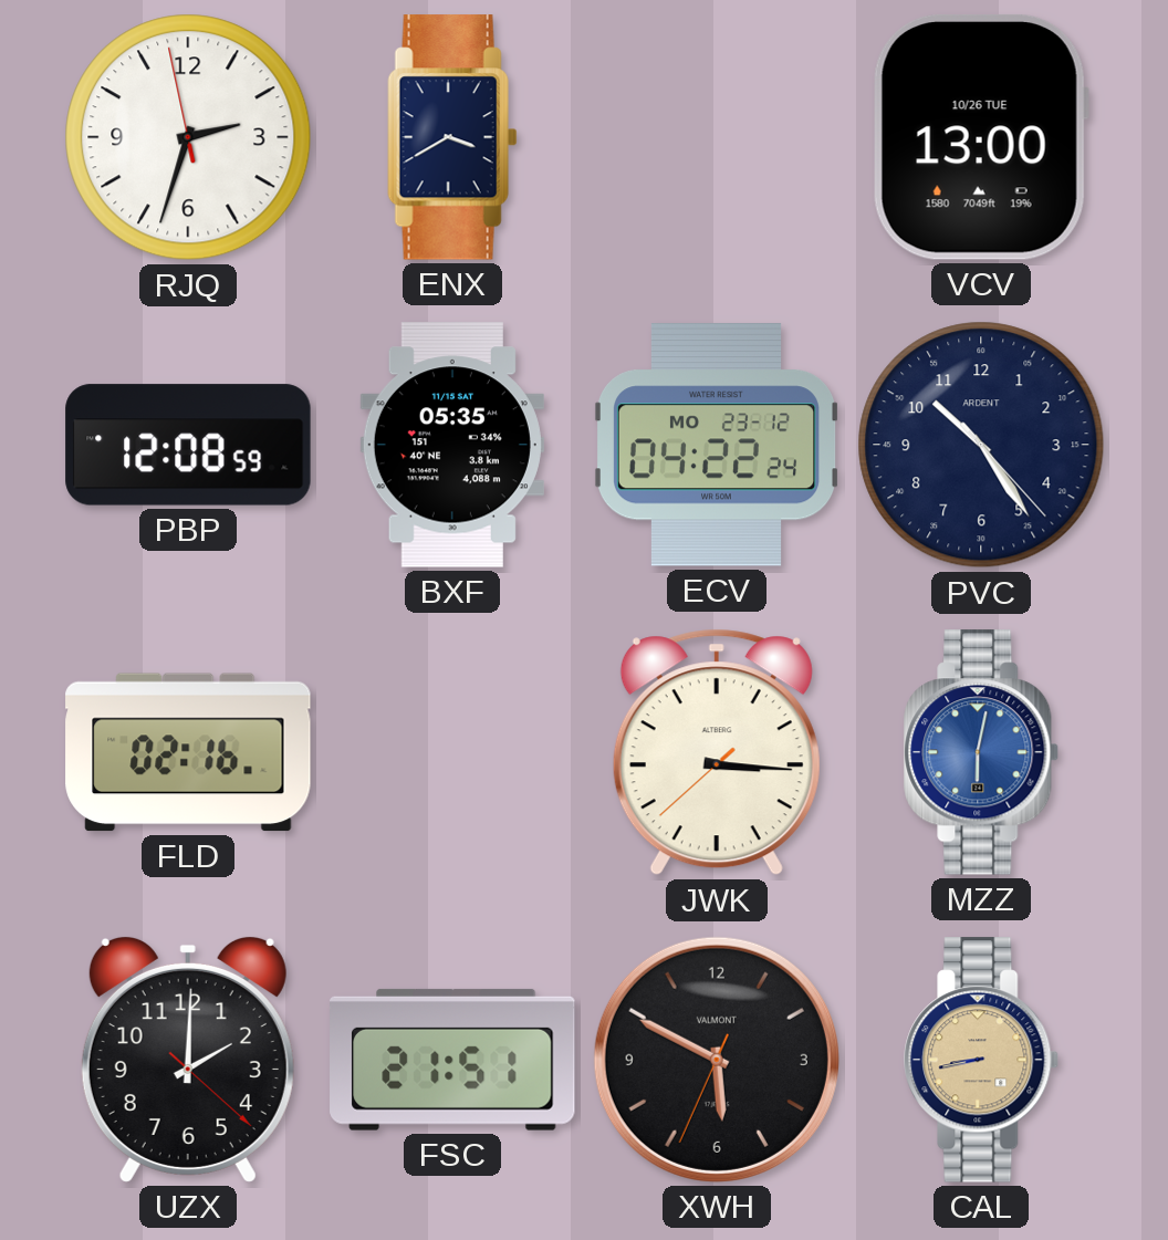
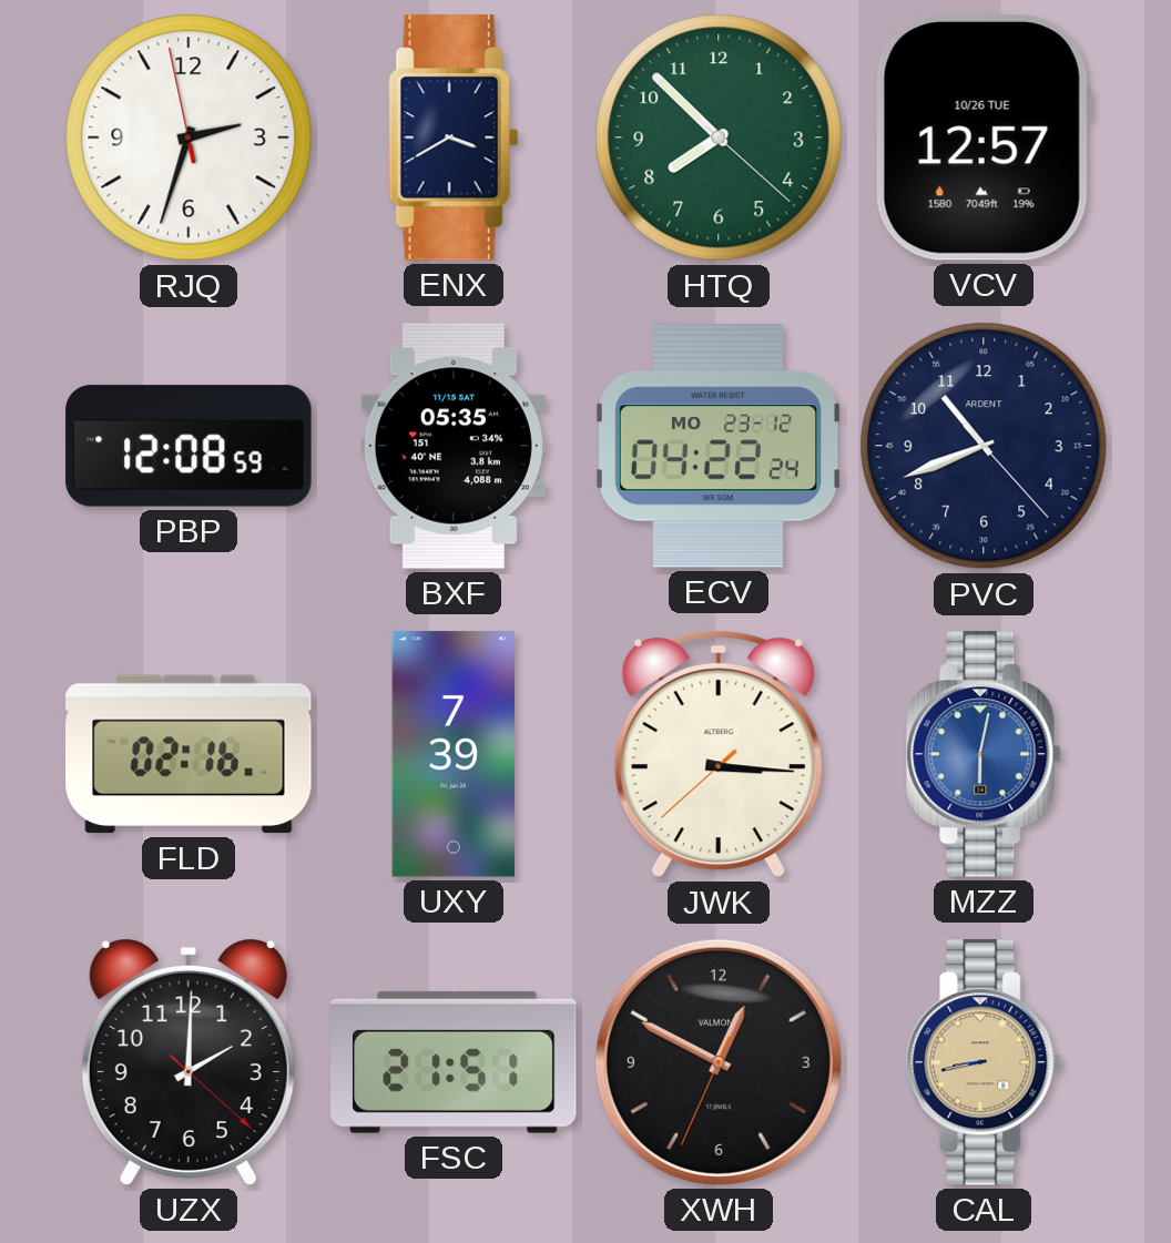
HTQ: none -> 7:52 (719, 137)
VCV: 13:00 -> 12:57 (984, 137)
PVC: 10:24 -> 10:41 (984, 446)
UXY: none -> 7:39 (452, 754)
XWH: 5:49 -> 12:49 (719, 1062)
